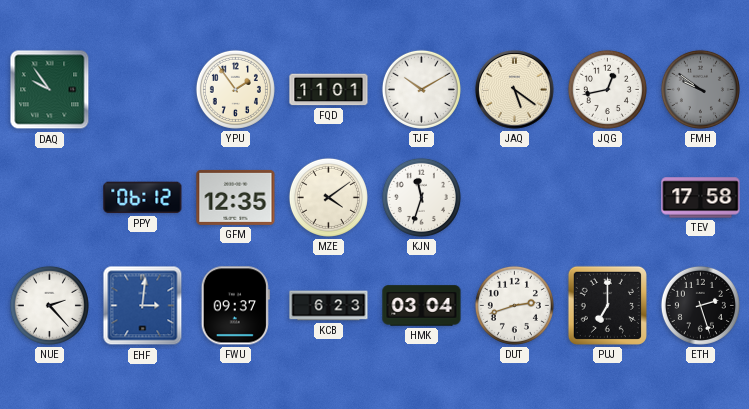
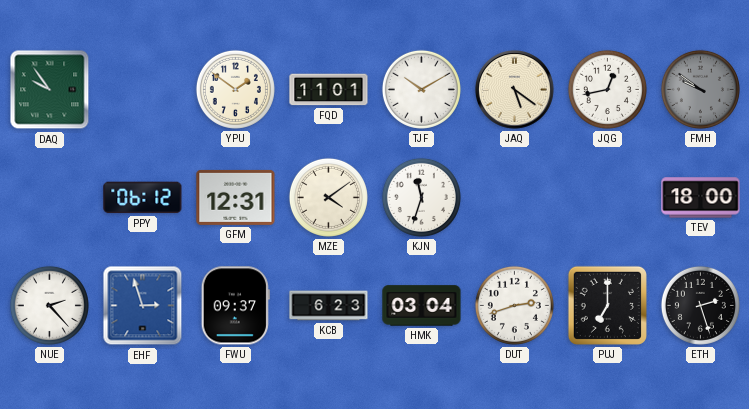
YPU: 1:54 -> 1:51 (235, 89)
GFM: 12:35 -> 12:31 (236, 197)
TEV: 17:58 -> 18:00 (701, 198)
EHF: 3:01 -> 2:57 (143, 306)
